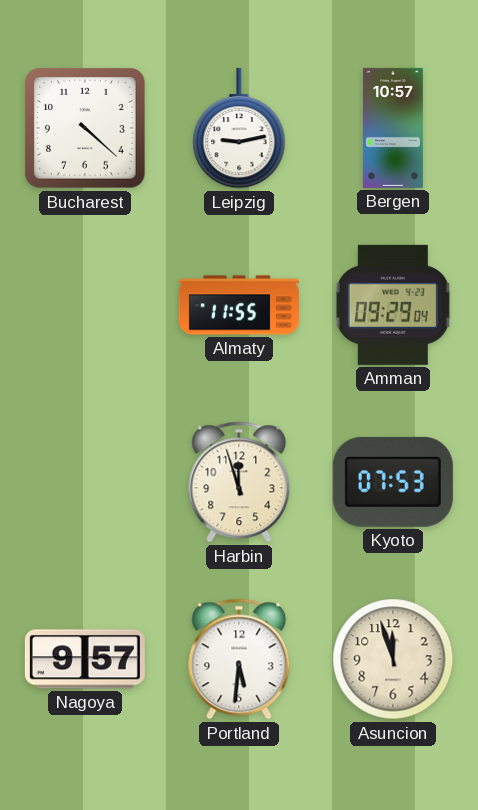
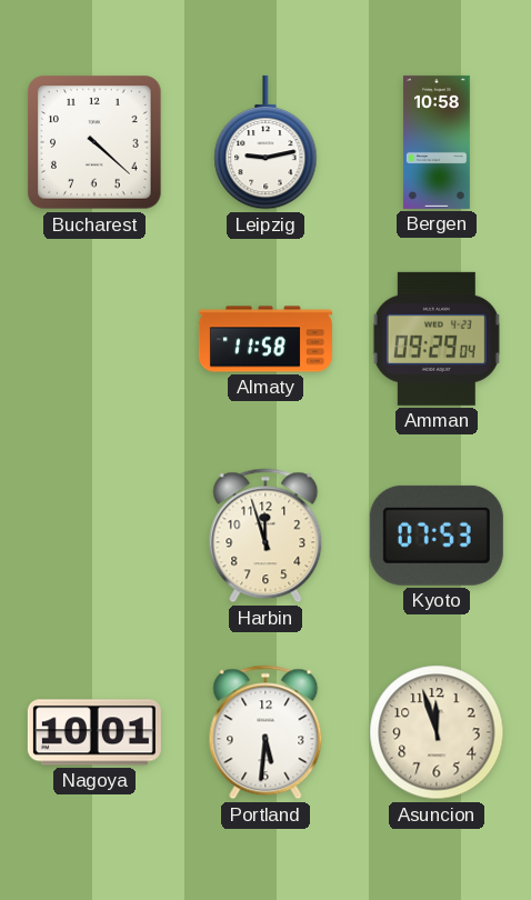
Bergen: 10:57 -> 10:58 (437, 142)
Almaty: 11:55 -> 11:58 (265, 339)
Nagoya: 9:57 -> 10:01 (94, 732)
